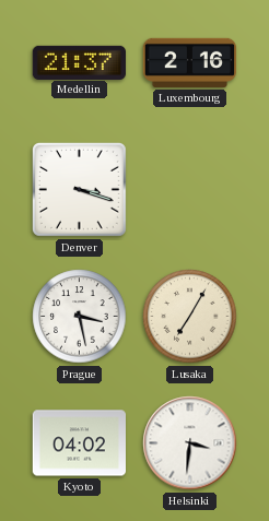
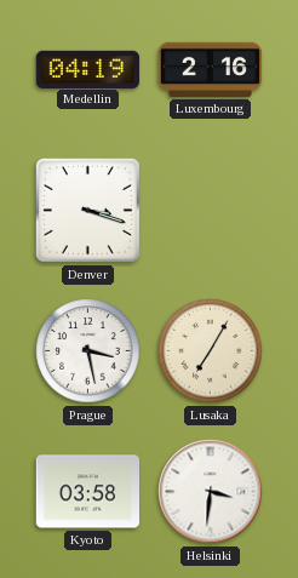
Medellin: 21:37 -> 04:19 (88, 69)
Kyoto: 04:02 -> 03:58 (87, 492)
